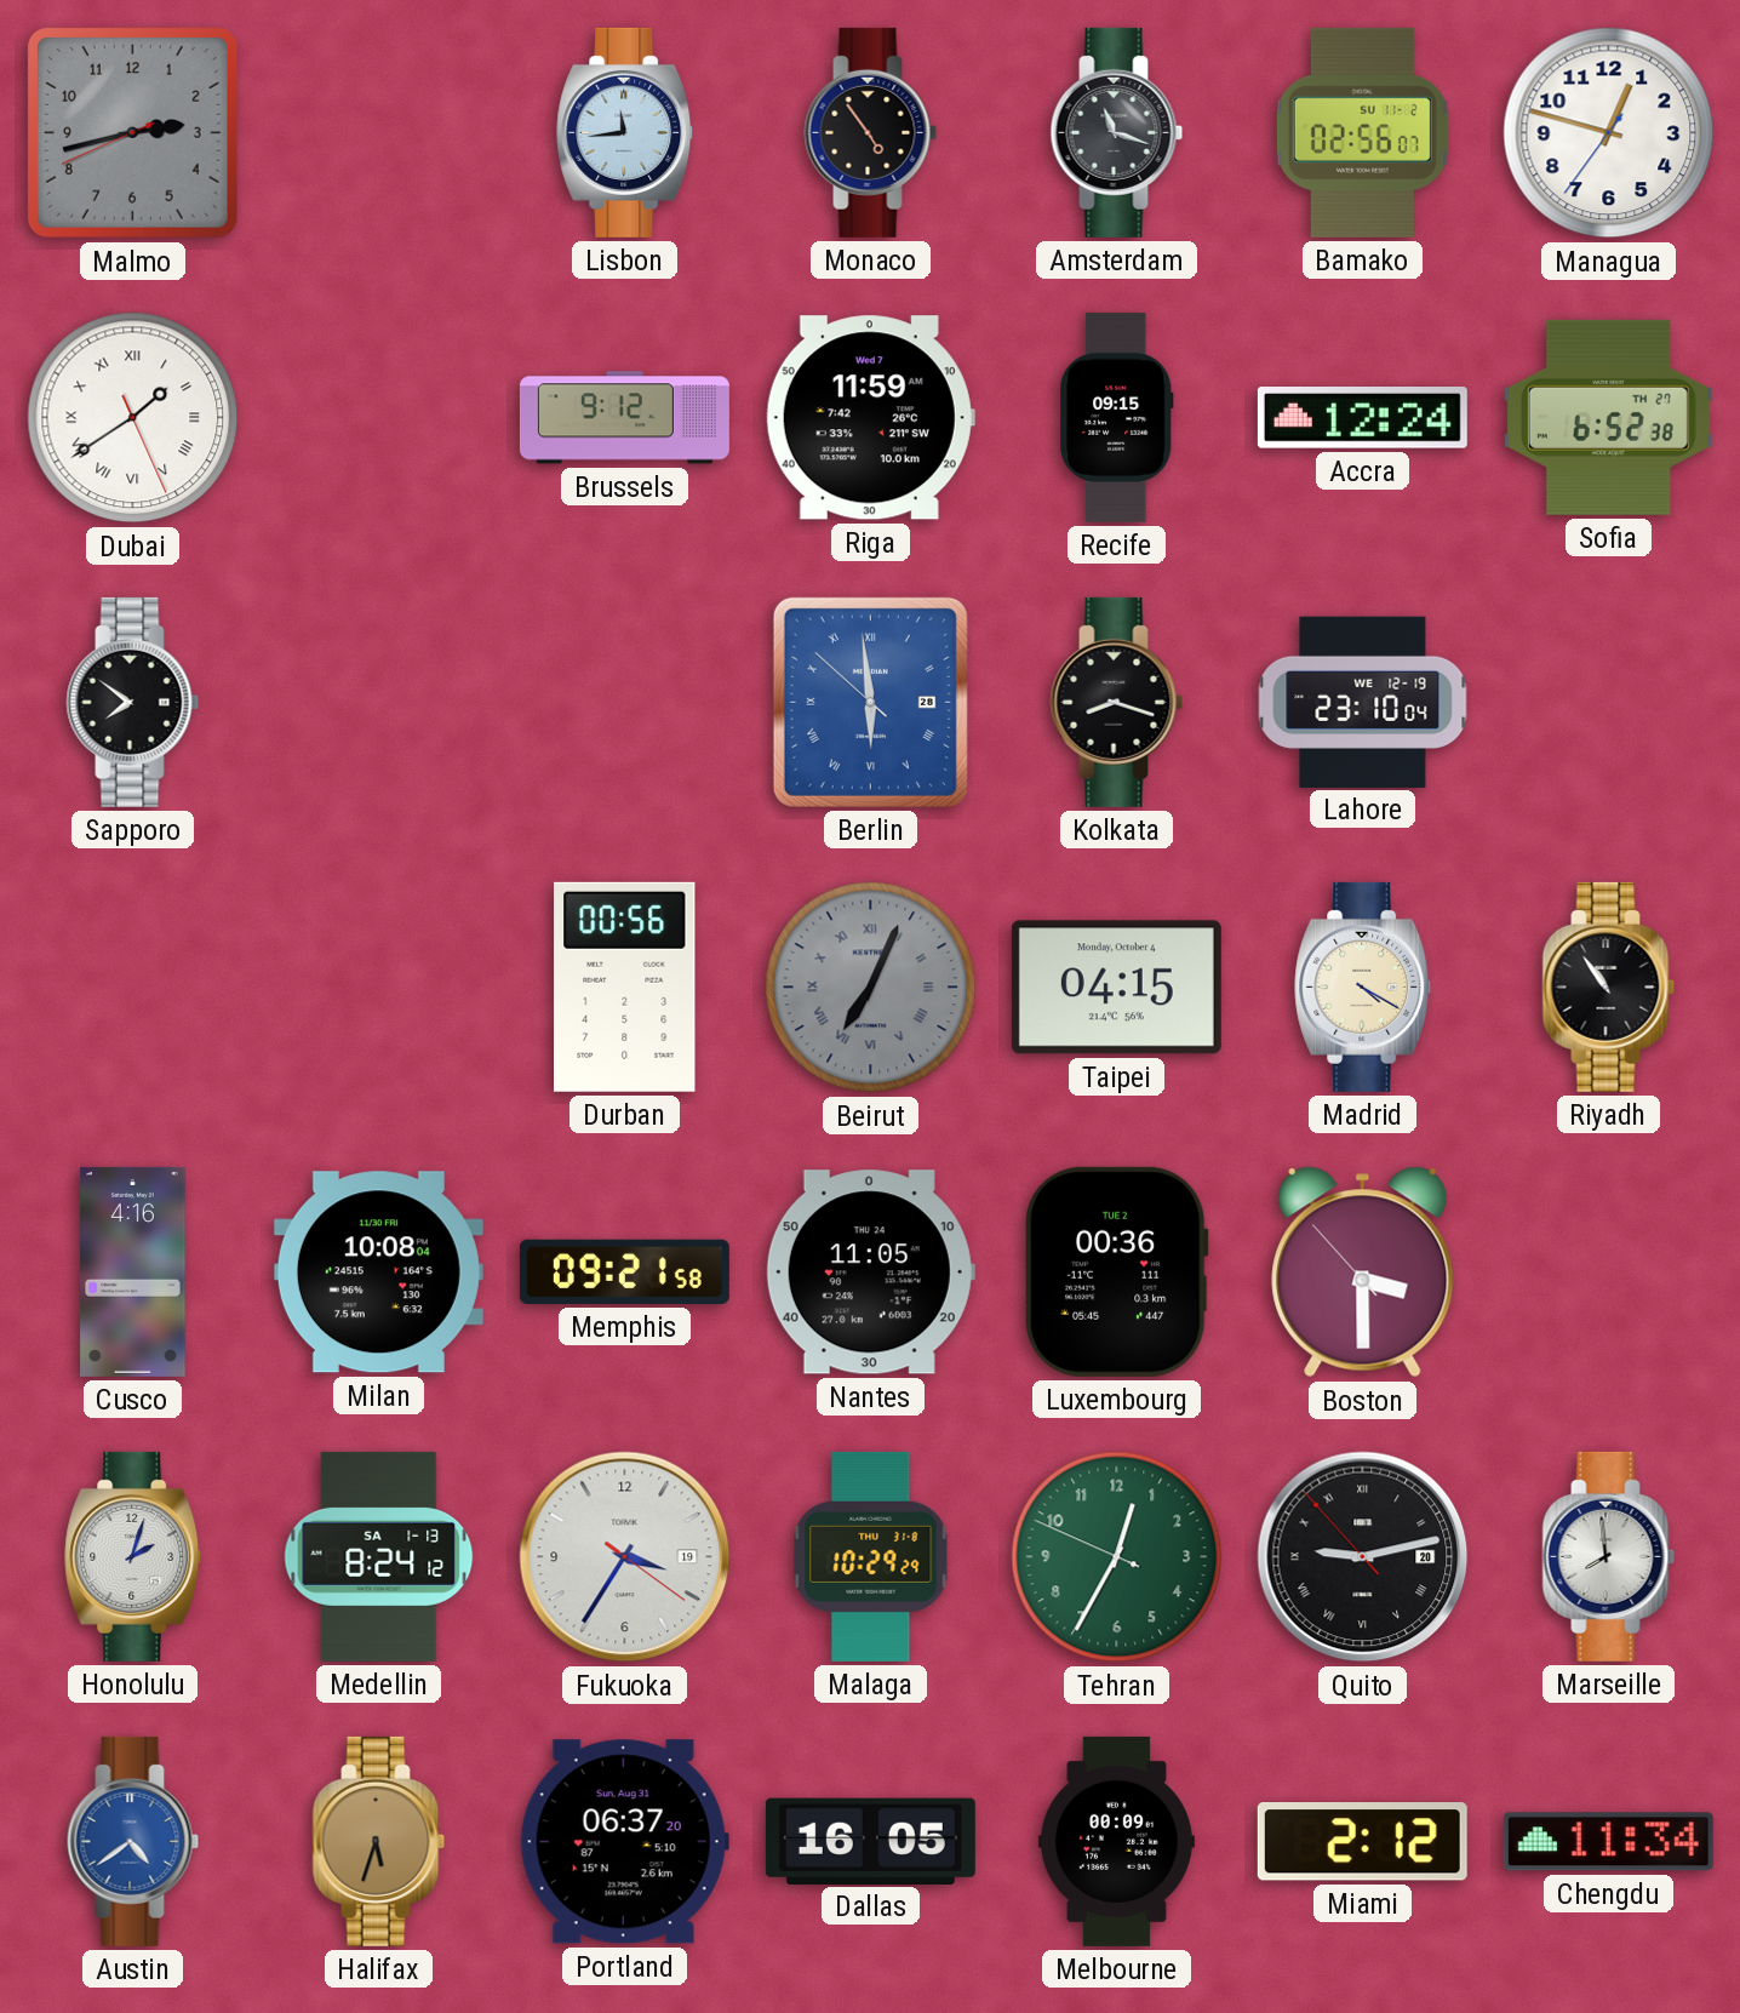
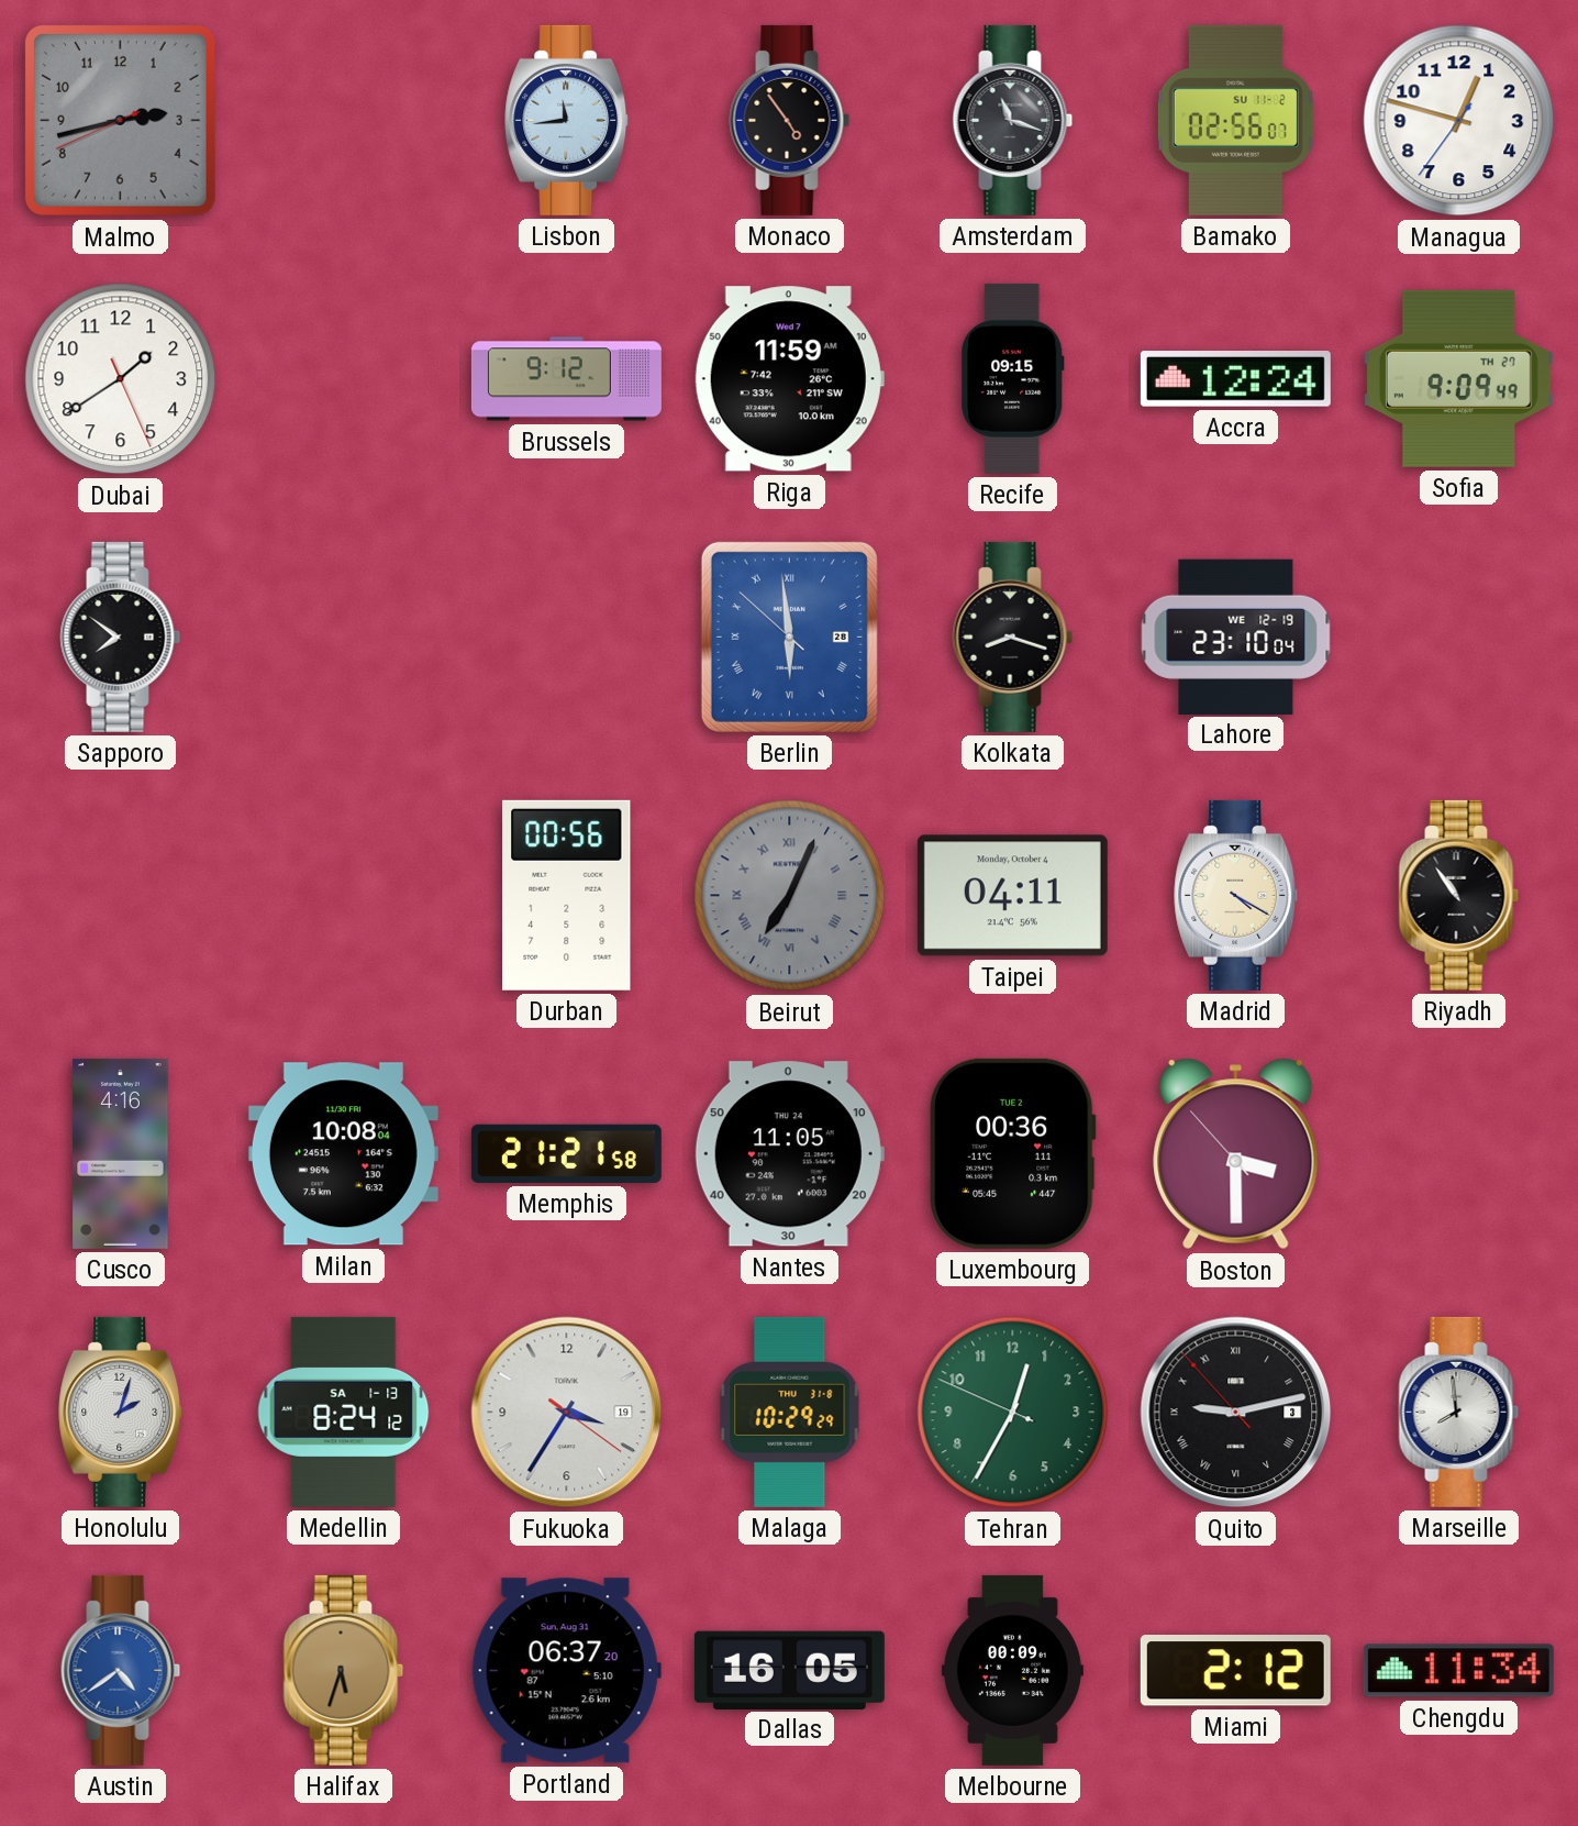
Dubai numerals: Roman -> Arabic (121, 379)
Sofia: 6:52 -> 9:09 (1458, 378)
Taipei: 04:15 -> 04:11 (1012, 896)
Memphis: 09:21 -> 21:21 (566, 1153)
Quito date: 20 -> 3 (1236, 1413)
